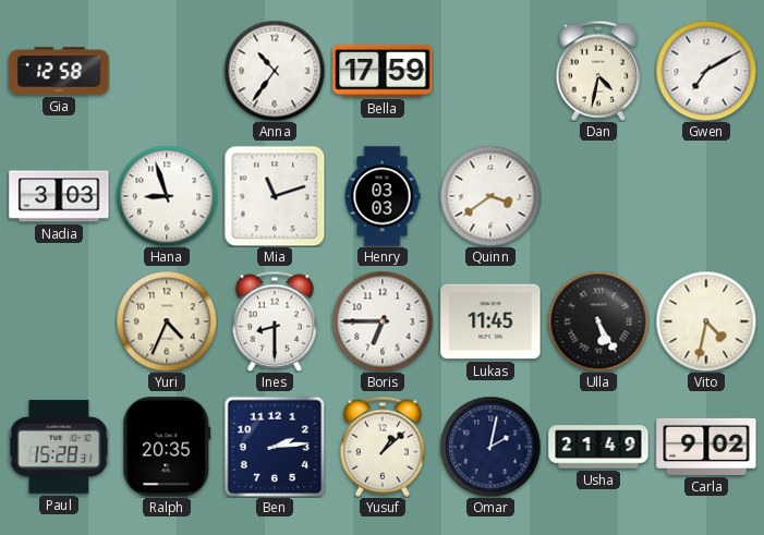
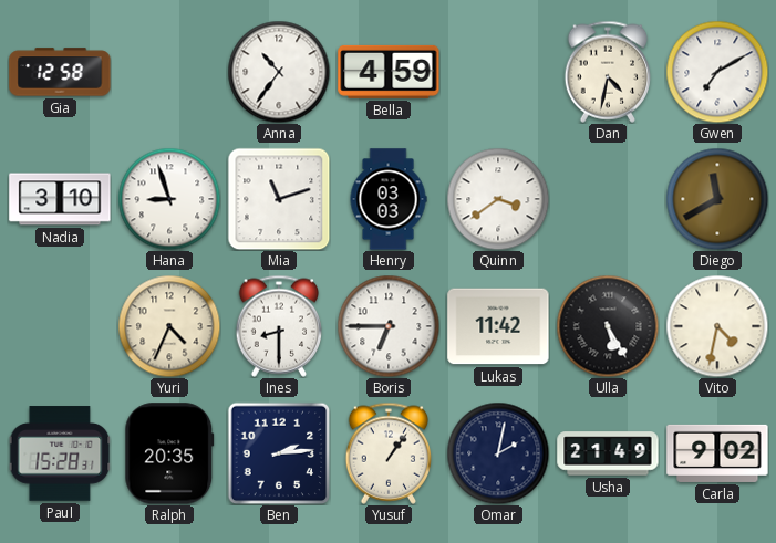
Bella: 17:59 -> 4:59 (389, 72)
Nadia: 3:03 -> 3:10 (60, 199)
Diego: none -> 11:40 (717, 199)
Lukas: 11:45 -> 11:42 (498, 326)
Yusuf: 1:08 -> 1:06 (389, 453)
